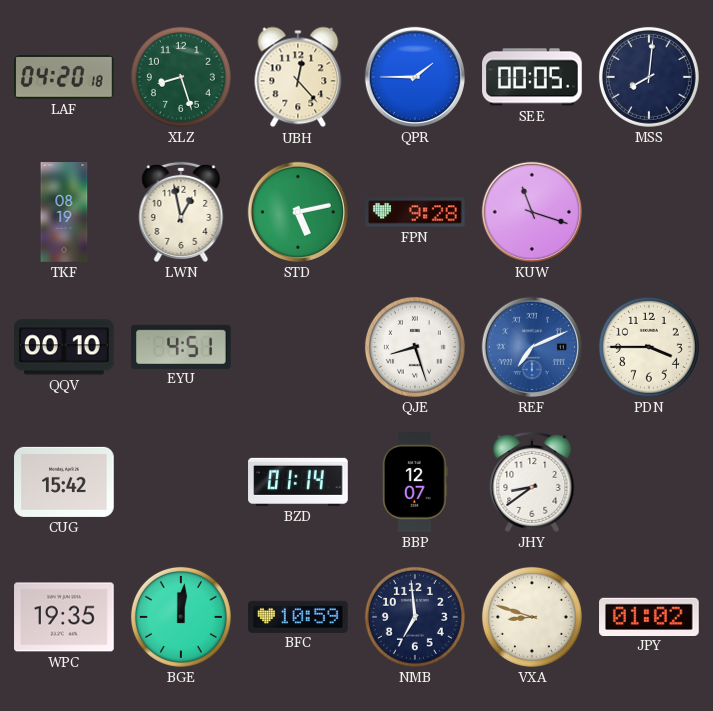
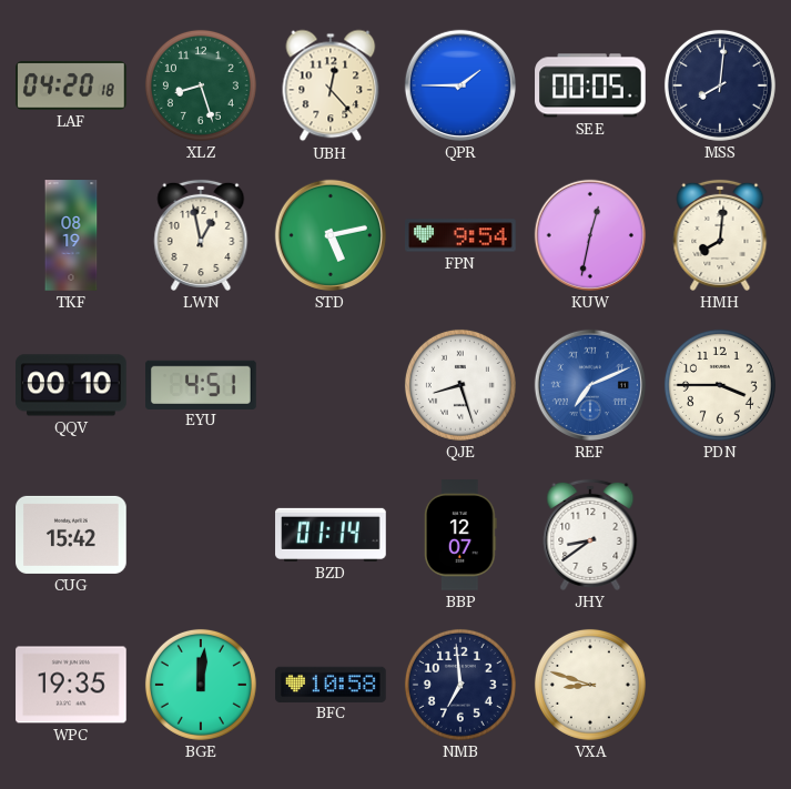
FPN: 9:28 -> 9:54 (460, 235)
KUW: 11:18 -> 12:32 (590, 235)
HMH: none -> 8:01 (720, 235)
BFC: 10:59 -> 10:58 (331, 684)
JPY: 01:02 -> none (649, 616)
